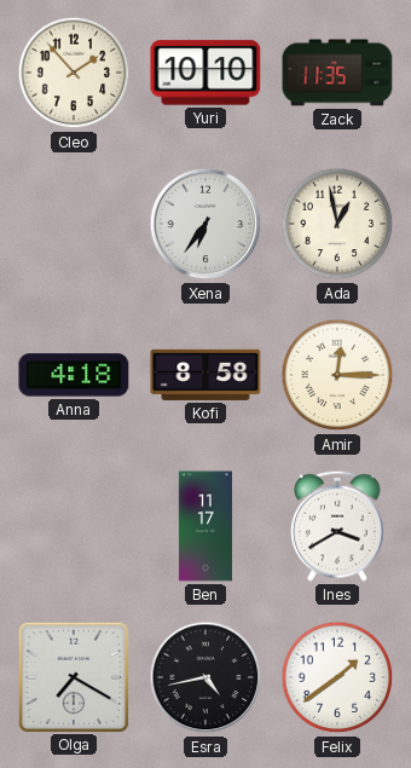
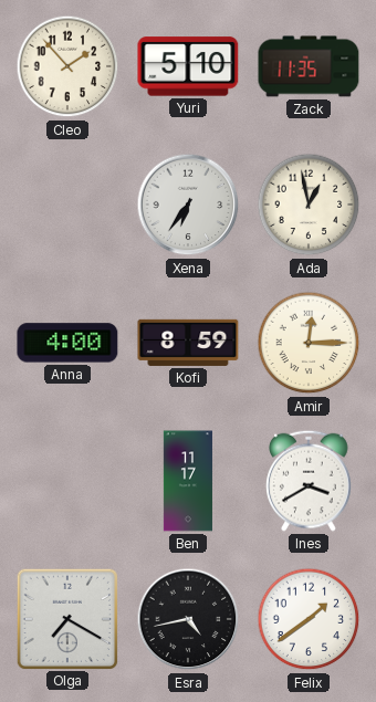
Yuri: 10:10 -> 5:10 (188, 66)
Anna: 4:18 -> 4:00 (67, 343)
Kofi: 8:58 -> 8:59 (188, 343)
